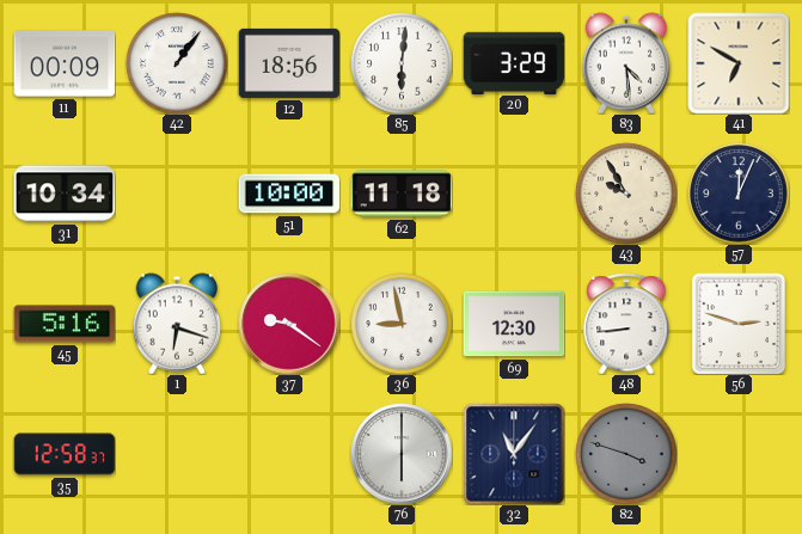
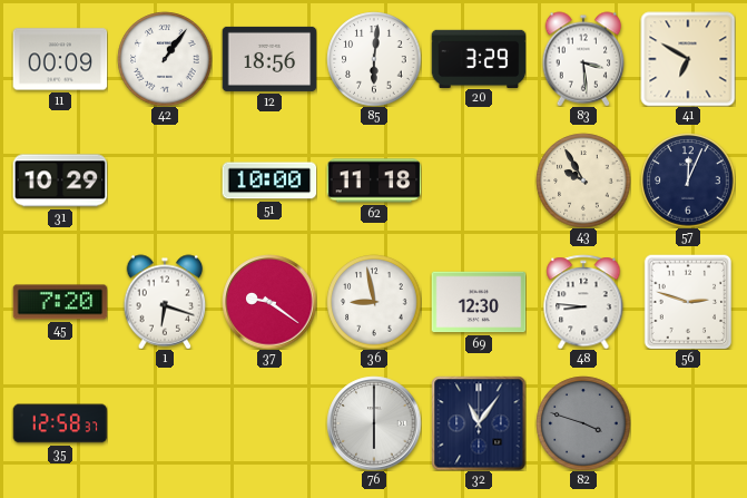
83: 4:29 -> 3:29 (583, 59)
31: 10:34 -> 10:29 (60, 180)
45: 5:16 -> 7:20 (60, 302)
48: 8:44 -> 8:46 (583, 302)
